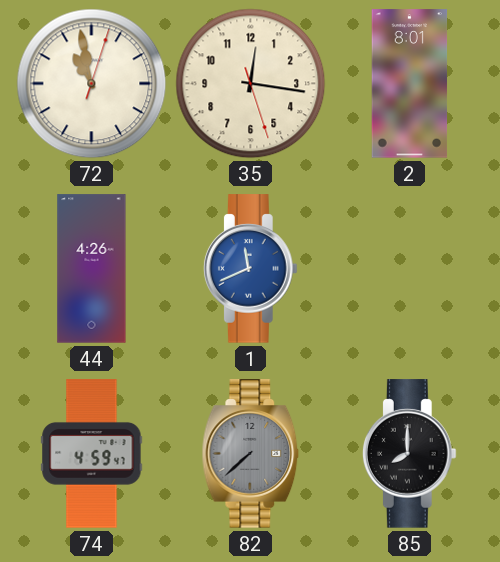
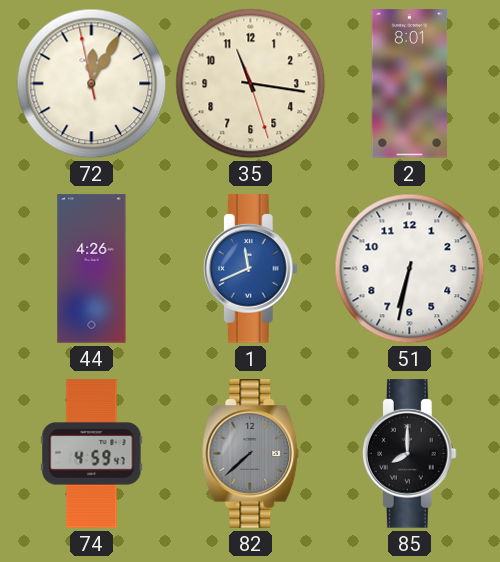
72: 10:58 -> 12:04 (92, 84)
35: 12:16 -> 11:16 (251, 84)
51: none -> 6:32 (410, 269)
